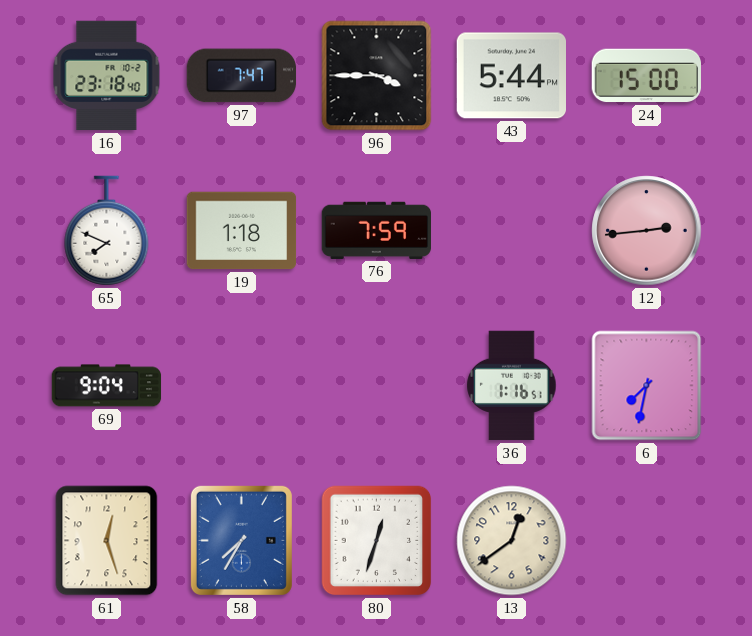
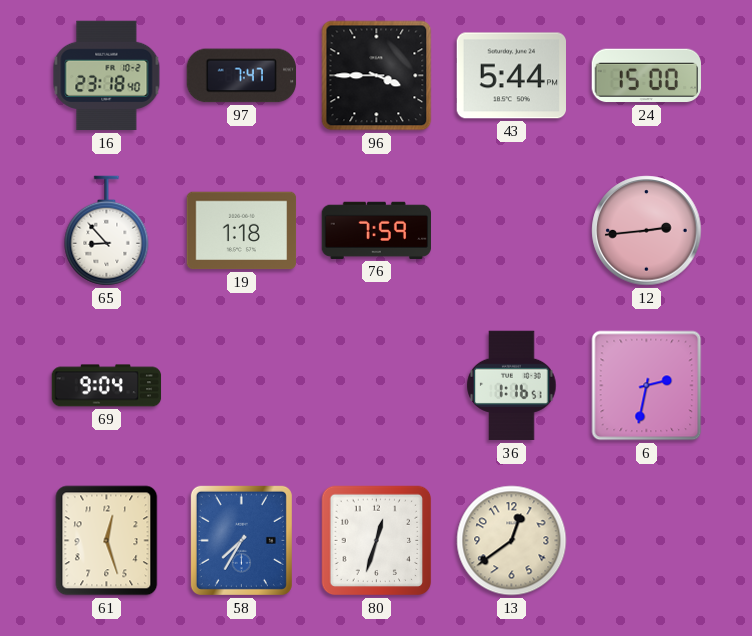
65: 7:49 -> 8:53 (107, 231)
6: 7:32 -> 2:32 (647, 386)
